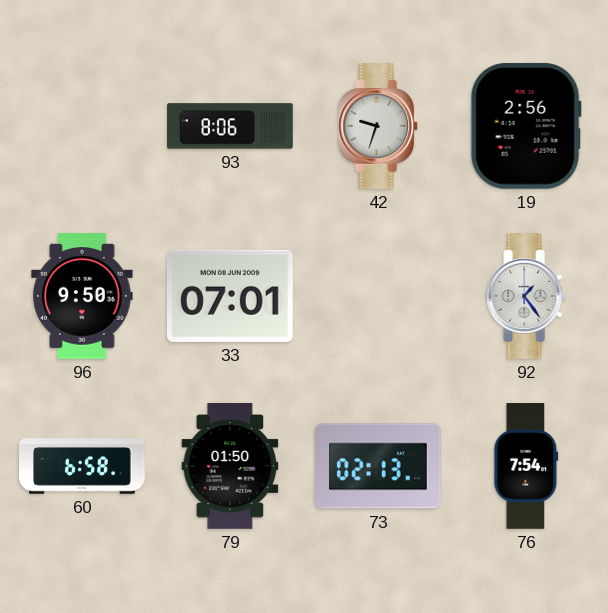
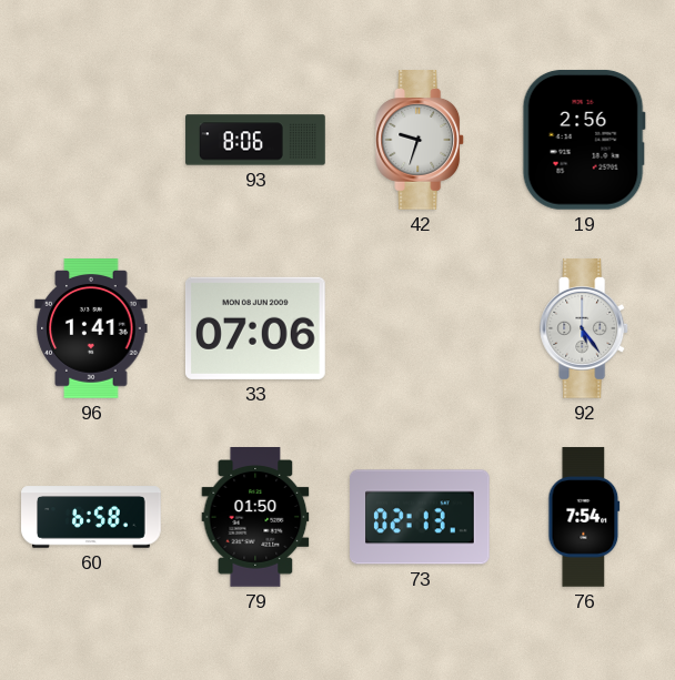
96: 9:50 -> 1:41 (91, 329)
33: 07:01 -> 07:06 (255, 328)
92: 1:24 -> 5:24 (585, 329)
